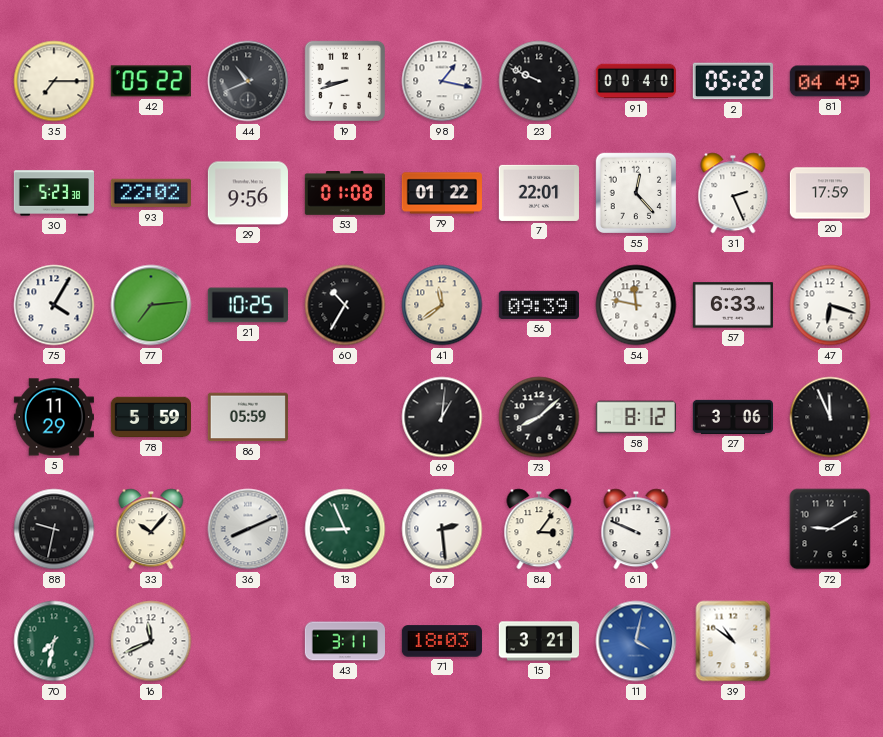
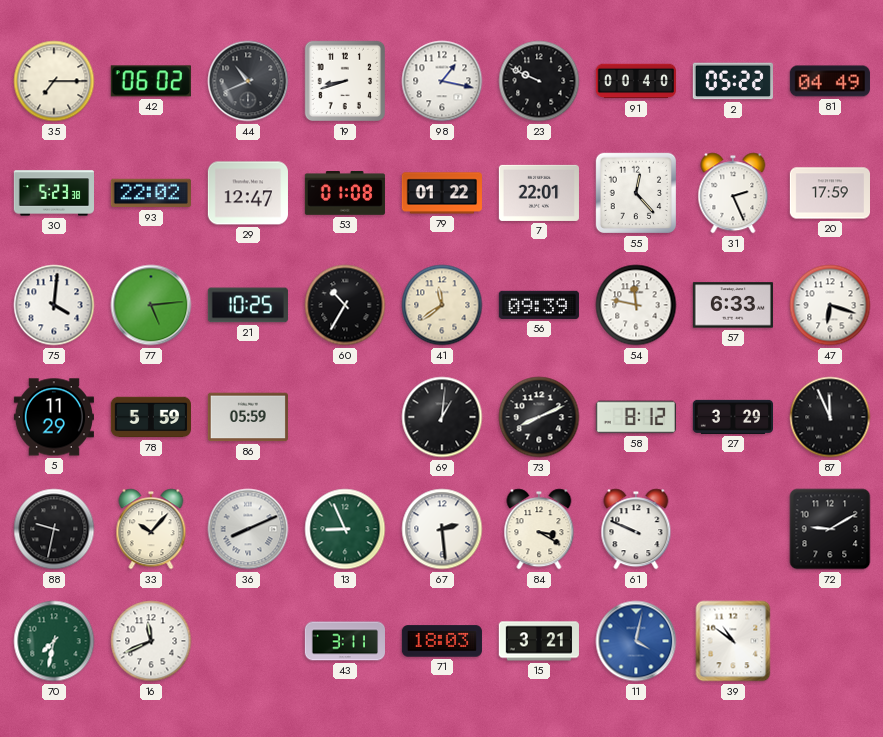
42: 05:22 -> 06:02 (151, 81)
29: 9:56 -> 12:47 (248, 193)
75: 4:05 -> 4:01 (54, 305)
77: 7:14 -> 5:14 (151, 305)
73: 8:08 -> 8:11 (539, 417)
27: 3:06 -> 3:29 (732, 417)
84: 3:06 -> 3:20 (539, 529)
